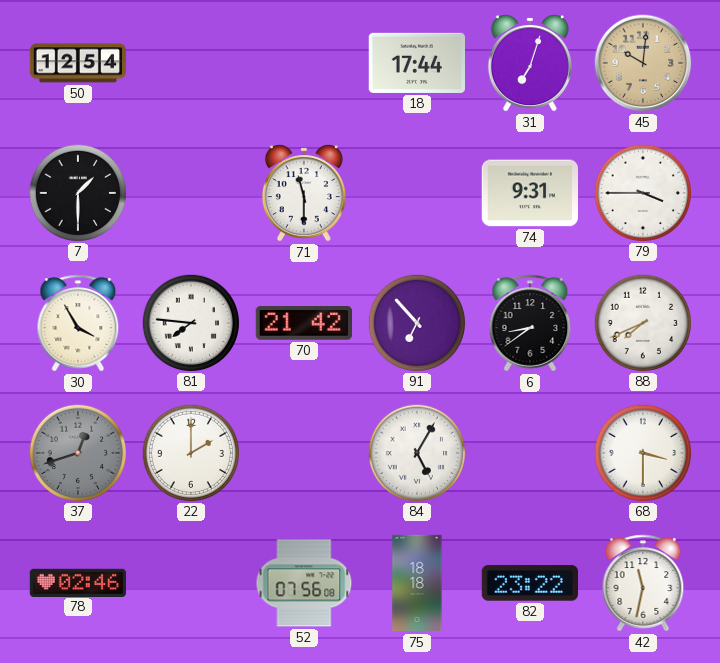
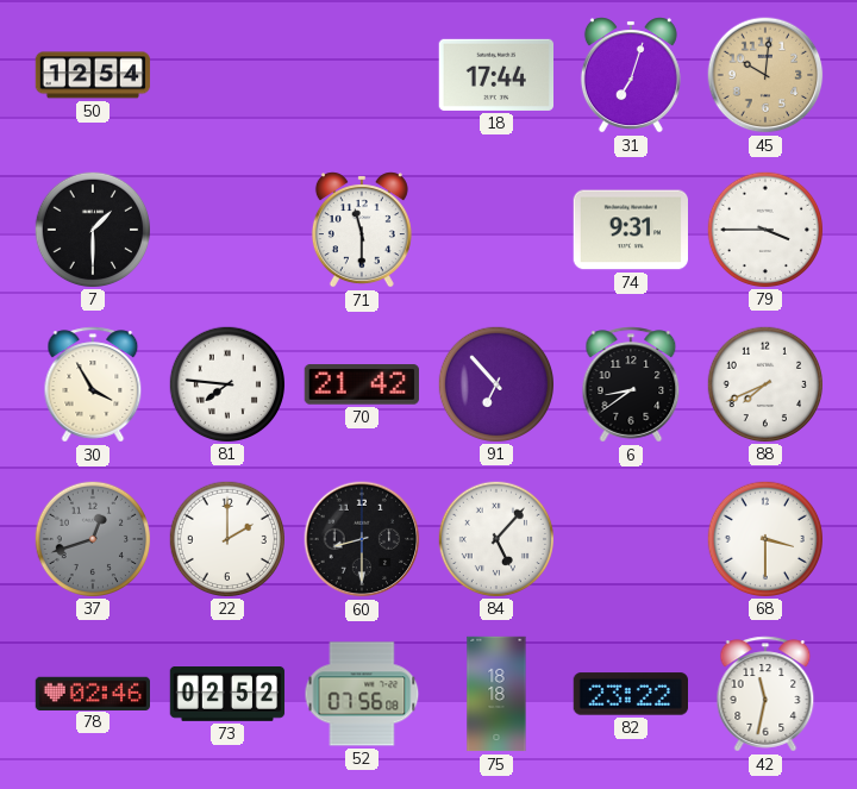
60: none -> 8:30 (362, 539)
84: 5:05 -> 5:07 (495, 538)
73: none -> 02:52 (227, 695)
